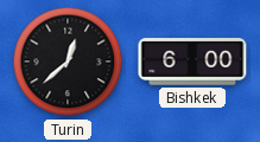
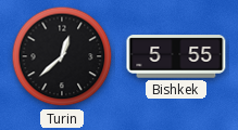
Bishkek: 6:00 -> 5:55 (176, 56)
